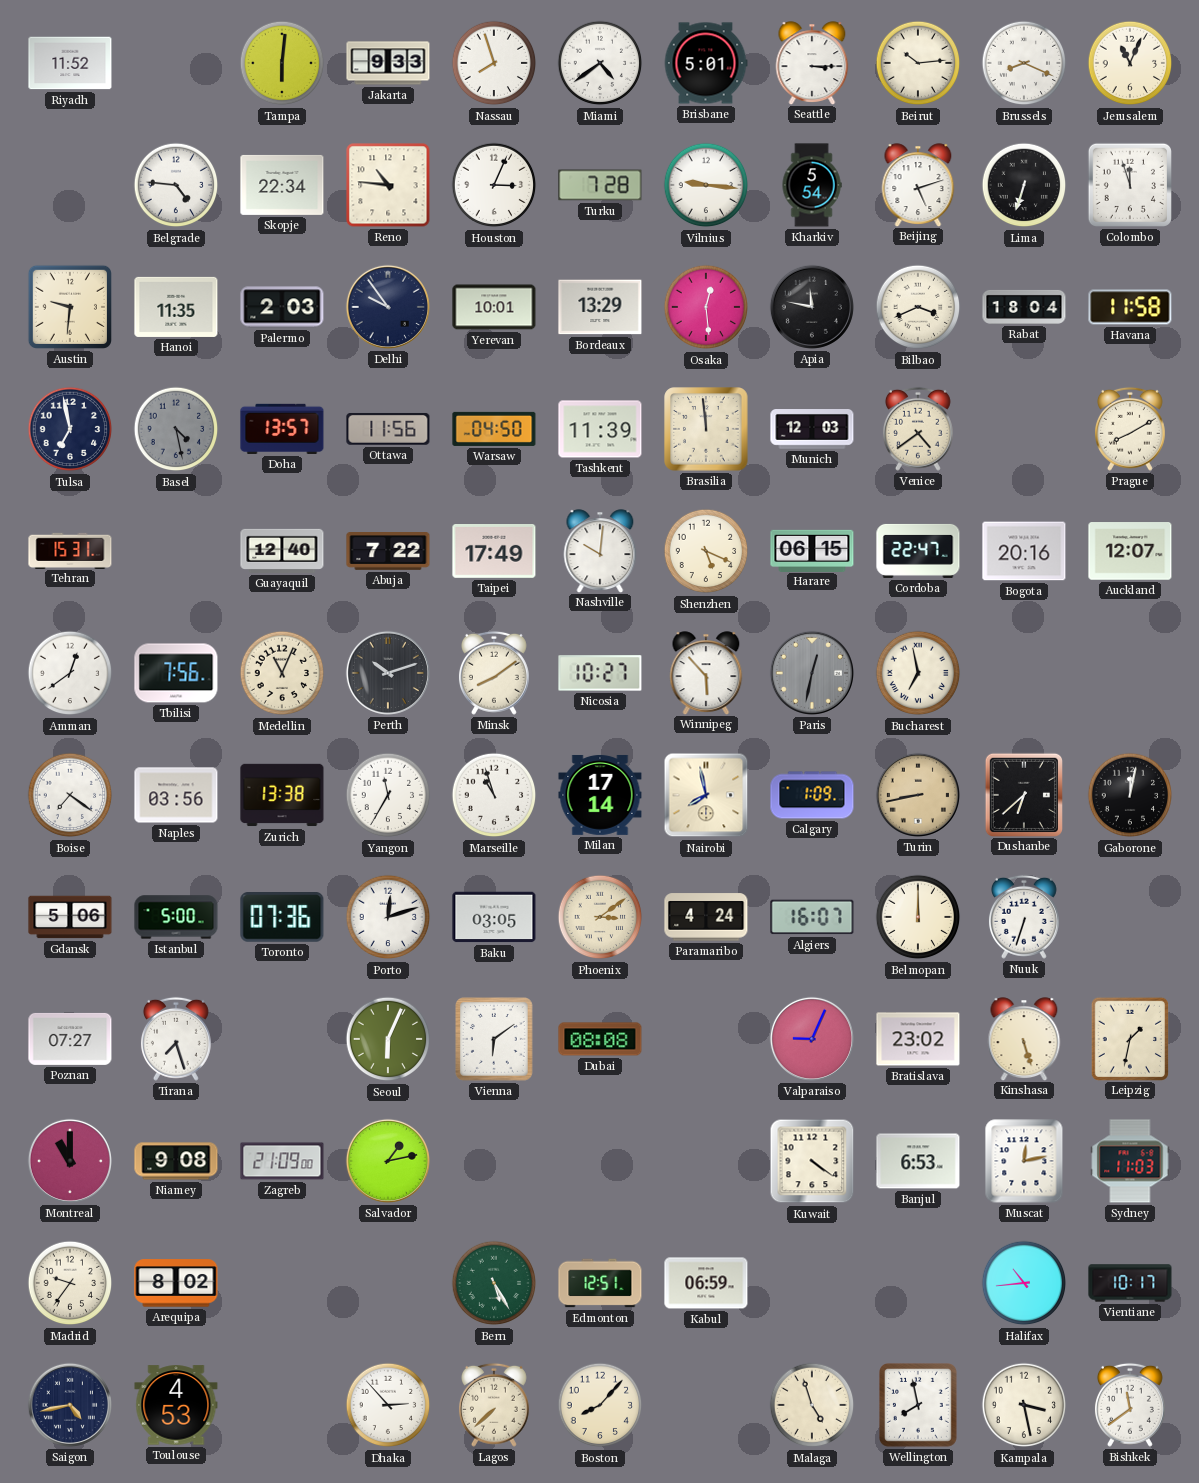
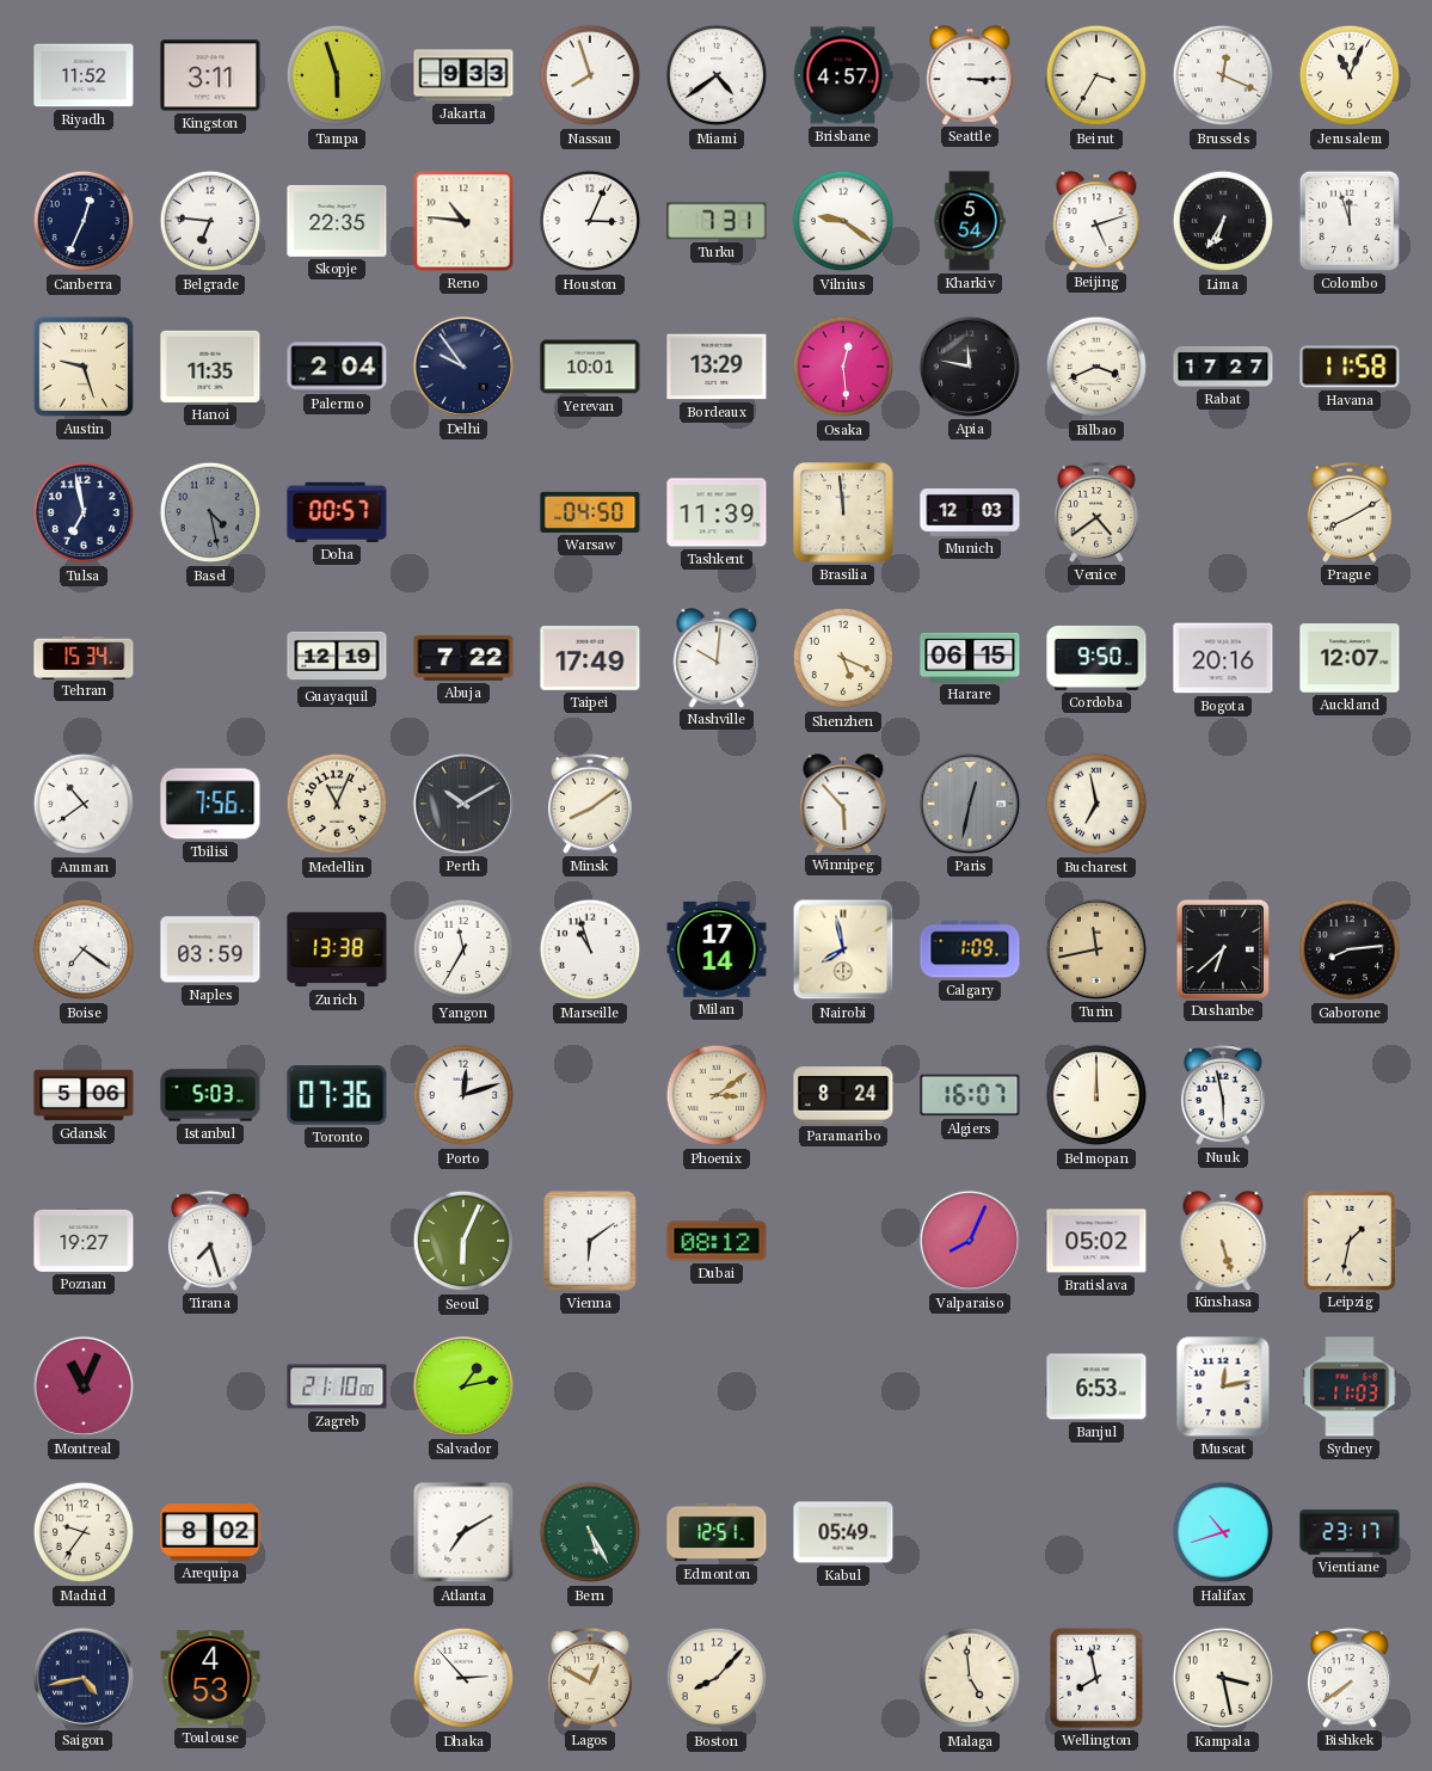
Kingston: none -> 3:11 (210, 75)
Tampa: 6:01 -> 5:57 (337, 75)
Brisbane: 5:01 -> 4:57 (843, 75)
Beirut: 10:14 -> 3:35 (1096, 75)
Brussels: 8:19 -> 12:19 (1223, 75)
Canberra: none -> 12:34 (84, 221)
Belgrade: 4:46 -> 6:46 (210, 221)
Skopje: 22:34 -> 22:35 (337, 221)
Turku: 7:28 -> 7:31 (717, 221)
Vilnius: 9:16 -> 9:21 (843, 221)
Lima: 6:33 -> 6:35 (1223, 221)
Austin: 9:31 -> 9:27 (84, 367)
Palermo: 2:03 -> 2:04 (337, 367)
Rabat: 18:04 -> 17:27 (1223, 367)
Doha: 13:57 -> 00:57 (337, 512)
Ottawa: 11:56 -> none (388, 429)
Tehran: 15:31 -> 15:34 (84, 657)
Guayaquil: 12:40 -> 12:19 (337, 658)
Cordoba: 22:47 -> 9:50 (1096, 658)
Amman: 12:39 -> 10:39 (84, 804)
Perth: 10:12 -> 10:10 (463, 804)
Nicosia: 10:27 -> none (600, 673)
Naples: 03:56 -> 03:59 (210, 949)
Turin: 8:43 -> 11:43 (1096, 949)
Gaborone: 12:02 -> 8:14 (1350, 949)
Istanbul: 5:00 -> 5:03 (210, 1095)
Baku: 03:05 -> none (494, 917)
Paramaribo: 4:24 -> 8:24 (843, 1095)
Nuuk: 6:33 -> 5:58 (1223, 1095)
Poznan: 07:27 -> 19:27 (84, 1241)
Dubai: 08:08 -> 08:12 (717, 1241)
Valparaiso: 9:04 -> 8:04 (970, 1241)
Bratislava: 23:02 -> 05:02 (1096, 1241)
Montreal: 11:00 -> 11:04 (84, 1386)
Niamey: 9:08 -> none (176, 1161)
Zagreb: 21:09 -> 21:10 (337, 1386)
Kuwait: 4:21 -> none (812, 1161)
Atlanta: none -> 7:10 (463, 1532)
Kabul: 06:59 -> 05:49 (843, 1532)
Halifax: 10:44 -> 10:42 (1223, 1532)
Vientiane: 10:17 -> 23:17 (1350, 1532)
Lagos: 7:38 -> 12:50 (590, 1678)
Malaga: 4:57 -> 4:59 (970, 1678)
Bishkek: 11:39 -> 7:39 (1350, 1678)
